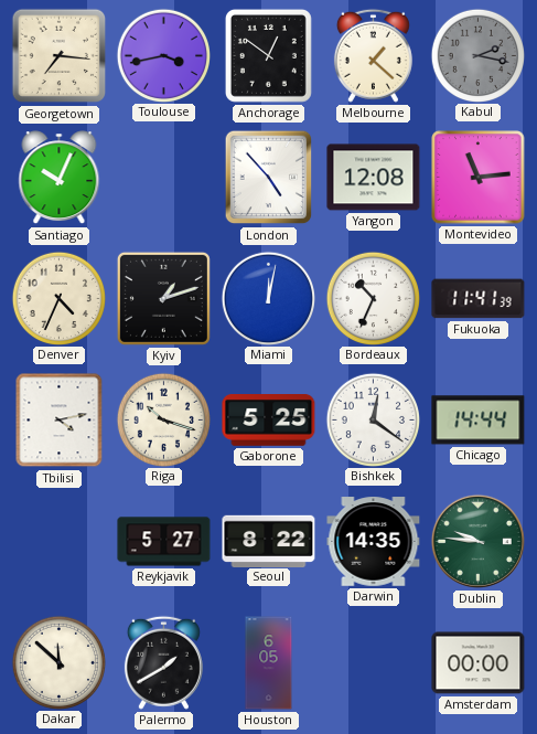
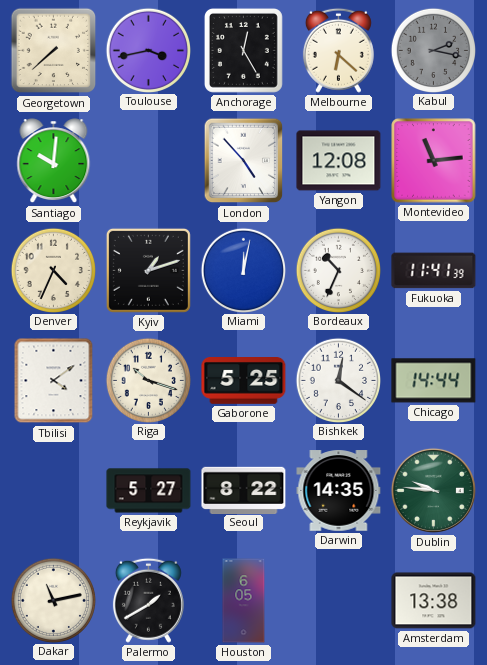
Georgetown: 7:16 -> 7:38 (54, 51)
Anchorage: 12:51 -> 12:25 (243, 50)
Melbourne: 1:22 -> 6:22 (338, 50)
Santiago: 10:04 -> 10:01 (54, 161)
Tbilisi: 4:13 -> 4:09 (54, 381)
Dakar: 11:52 -> 11:13 (53, 600)
Amsterdam: 00:00 -> 13:38 (434, 601)
